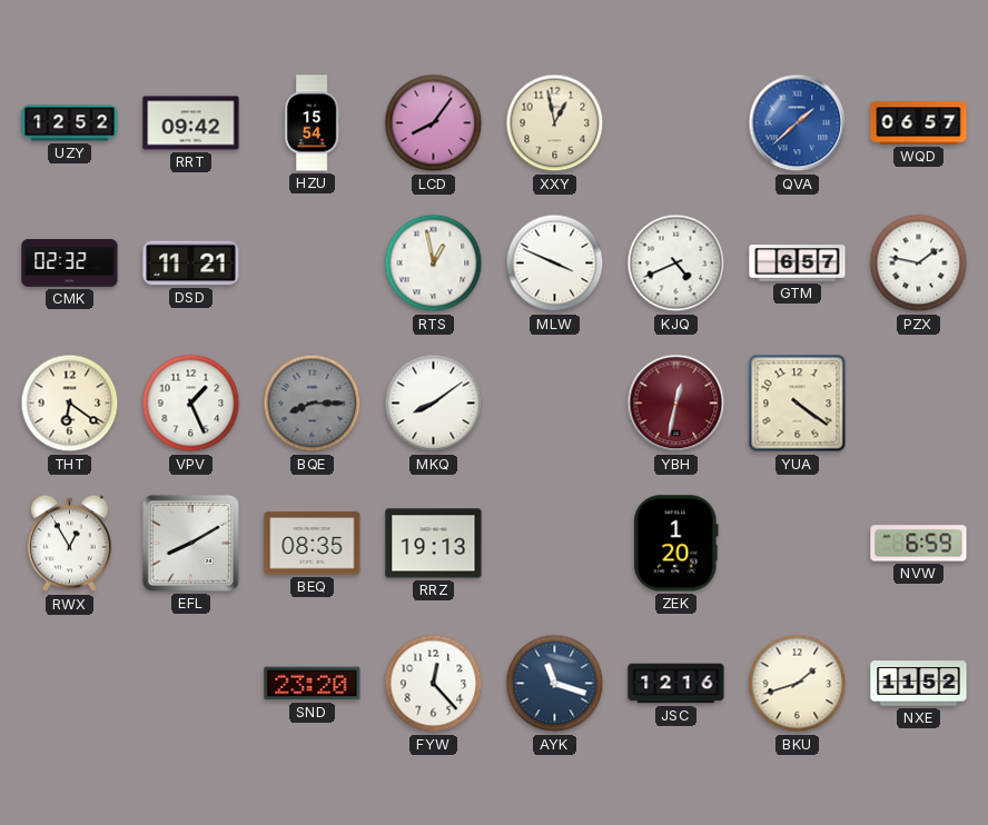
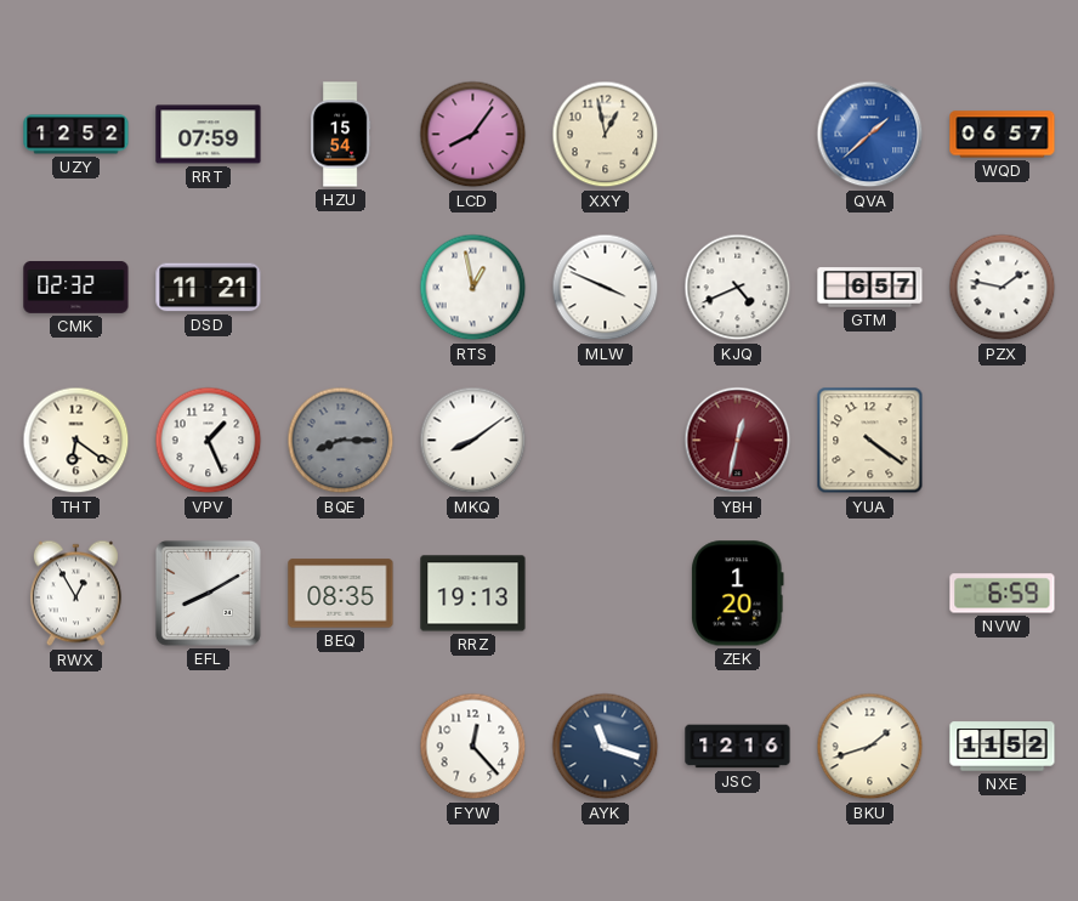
RRT: 09:42 -> 07:59 (209, 135)
SND: 23:20 -> none (313, 684)
